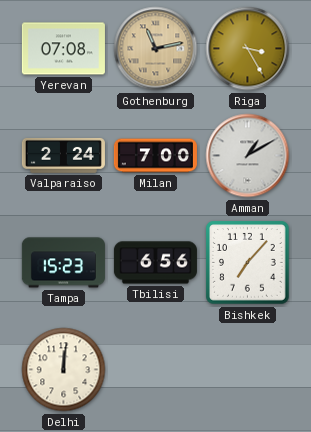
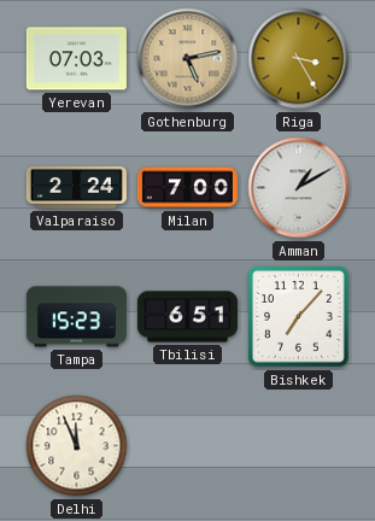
Yerevan: 07:08 -> 07:03 (76, 59)
Gothenburg: 11:13 -> 5:13 (188, 59)
Tbilisi: 6:56 -> 6:51 (187, 317)
Delhi: 12:01 -> 11:56 (77, 446)
